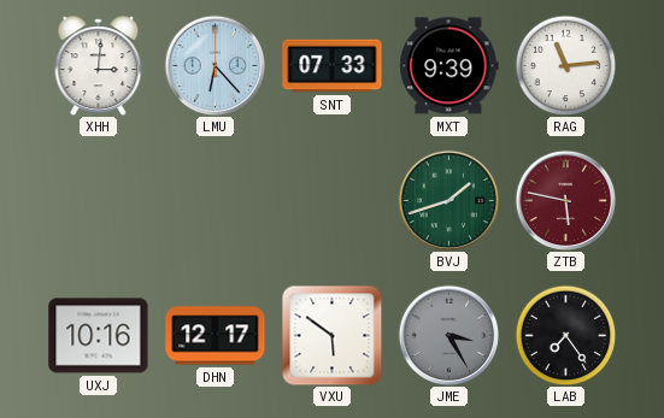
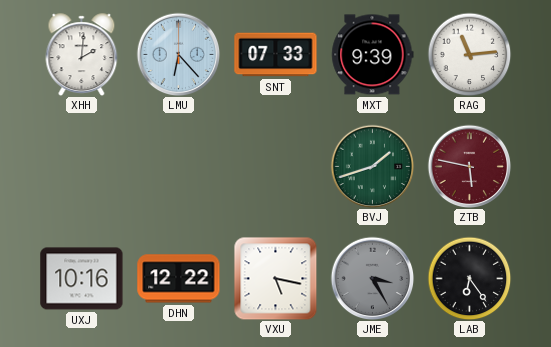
XHH: 3:01 -> 2:01 (82, 55)
DHN: 12:17 -> 12:22 (179, 279)
VXU: 5:51 -> 5:17 (275, 278)
LAB: 7:24 -> 6:24 (469, 278)
